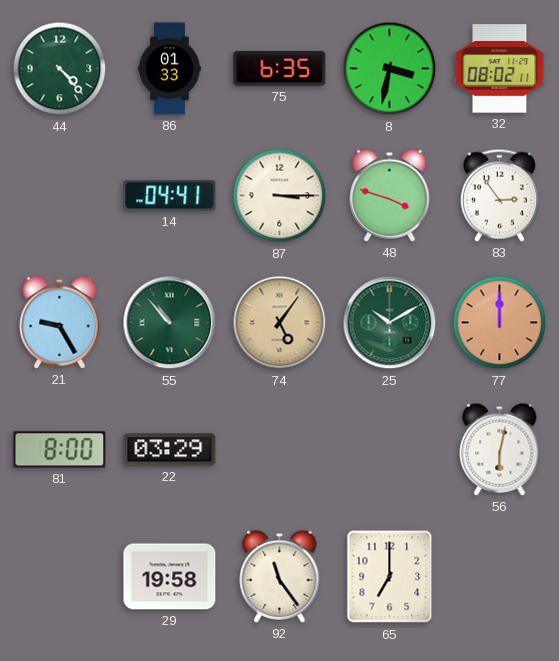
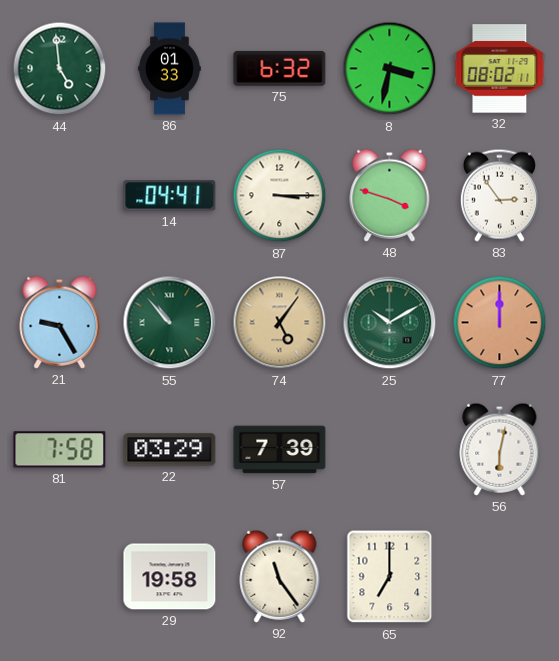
44: 4:23 -> 4:59 (60, 69)
75: 6:35 -> 6:32 (280, 68)
81: 8:00 -> 7:58 (60, 450)
57: none -> 7:39 (280, 450)
